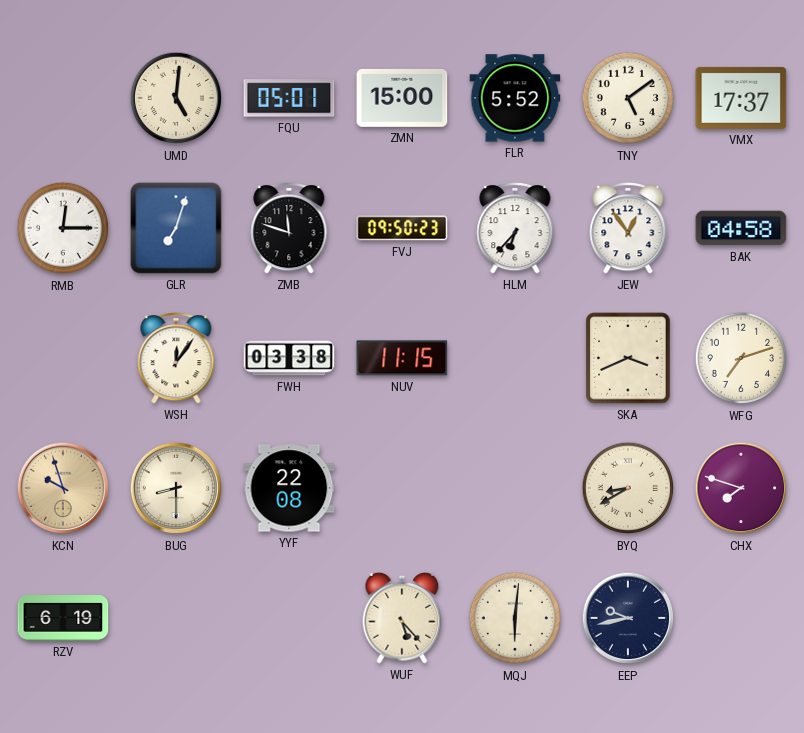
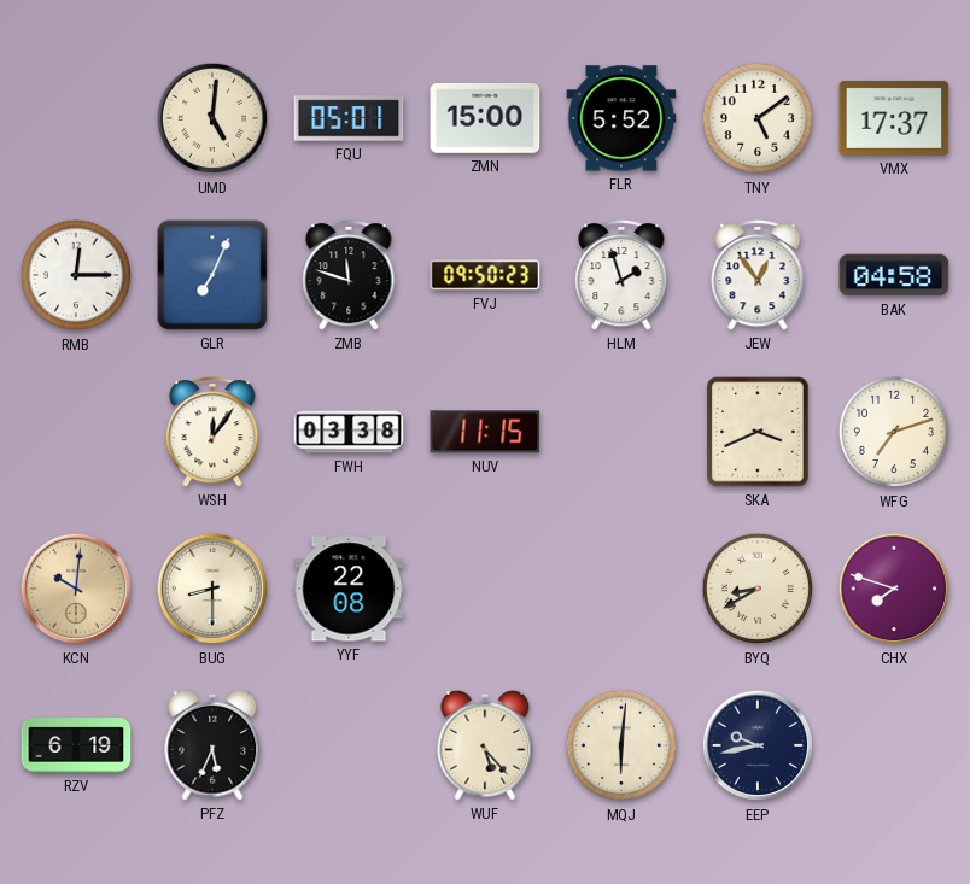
GLR: 7:03 -> 7:04 (212, 275)
HLM: 6:37 -> 1:57 (621, 275)
KCN: 9:57 -> 10:01 (76, 589)
PFZ: none -> 5:34 (212, 745)
